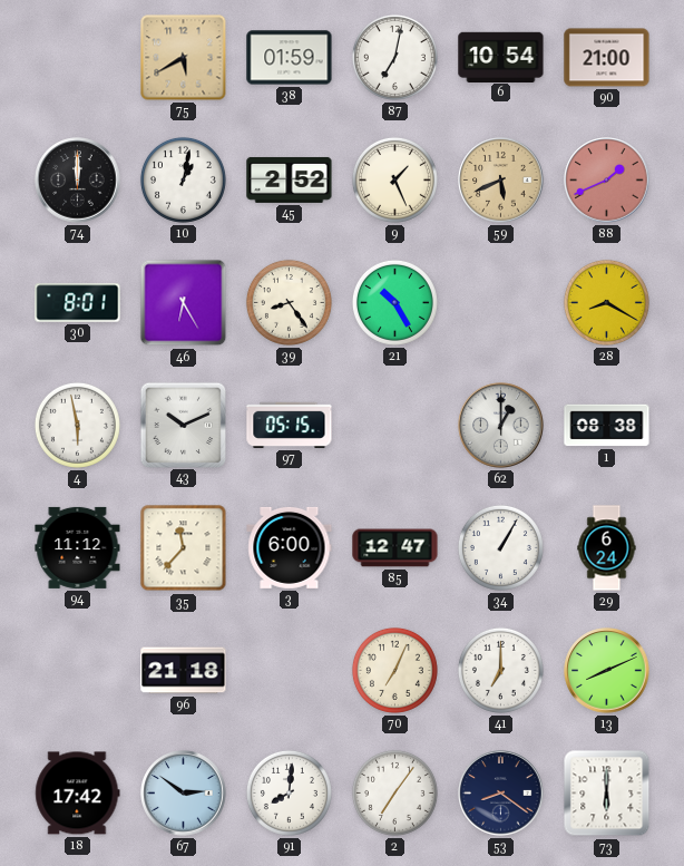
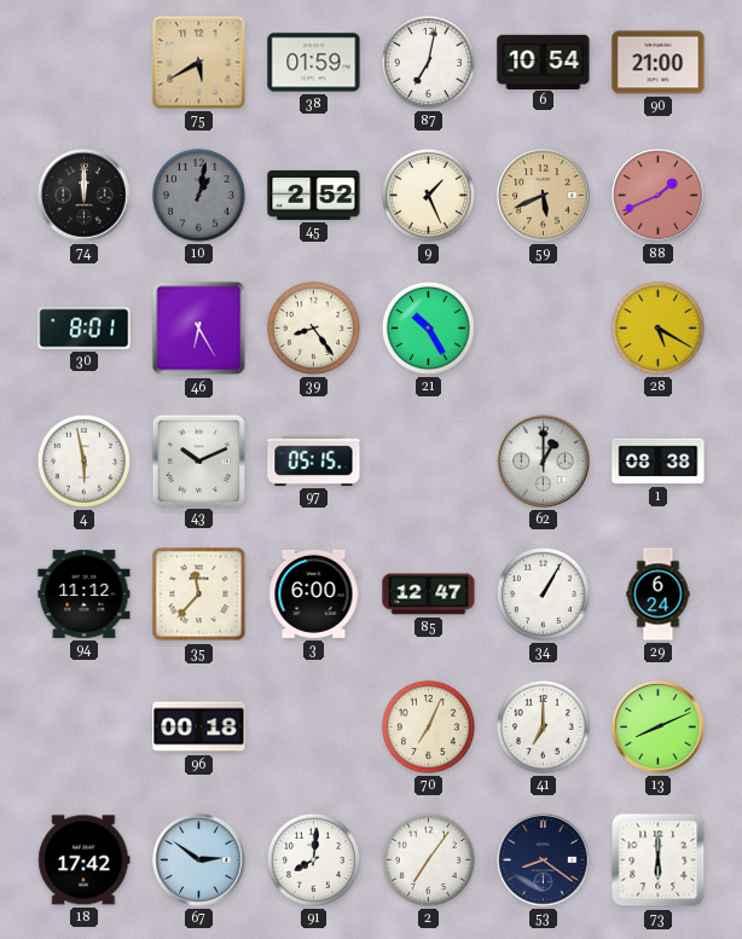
10 dial: white -> grey (198, 195)
28: 8:20 -> 5:20 (657, 328)
96: 21:18 -> 00:18 (199, 728)
